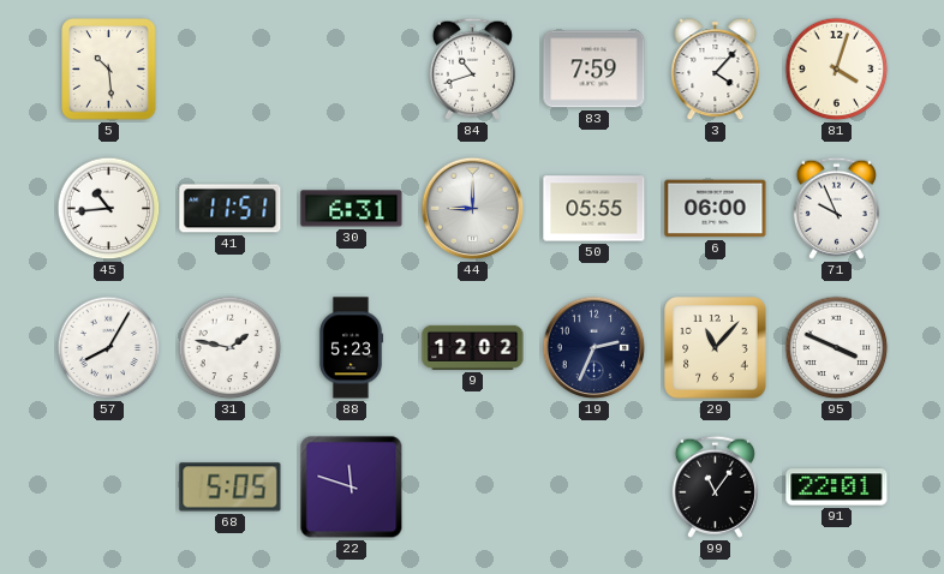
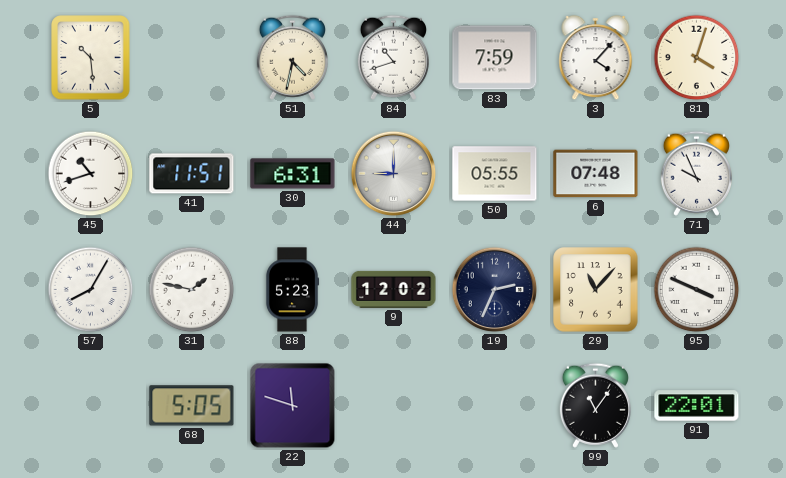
51: none -> 4:32 (292, 57)
45: 10:44 -> 10:42 (91, 174)
6: 06:00 -> 07:48 (596, 174)
